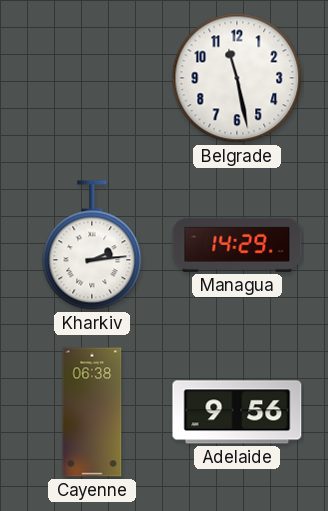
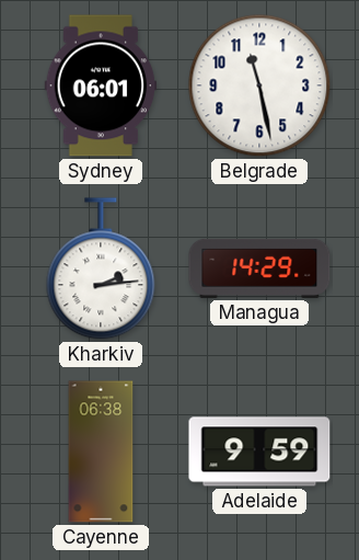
Sydney: none -> 06:01 (101, 85)
Adelaide: 9:56 -> 9:59 (259, 452)
